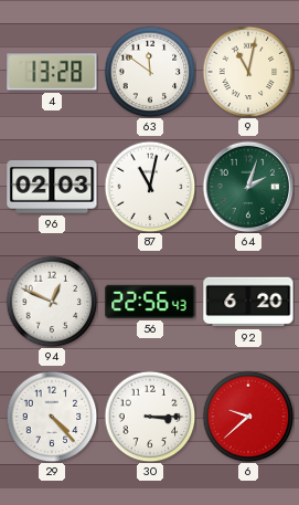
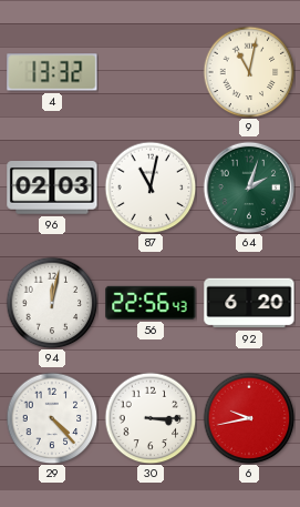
4: 13:28 -> 13:32 (52, 72)
63: 11:51 -> none (150, 72)
94: 12:49 -> 12:02 (52, 303)
6: 9:38 -> 9:43 (249, 418)
